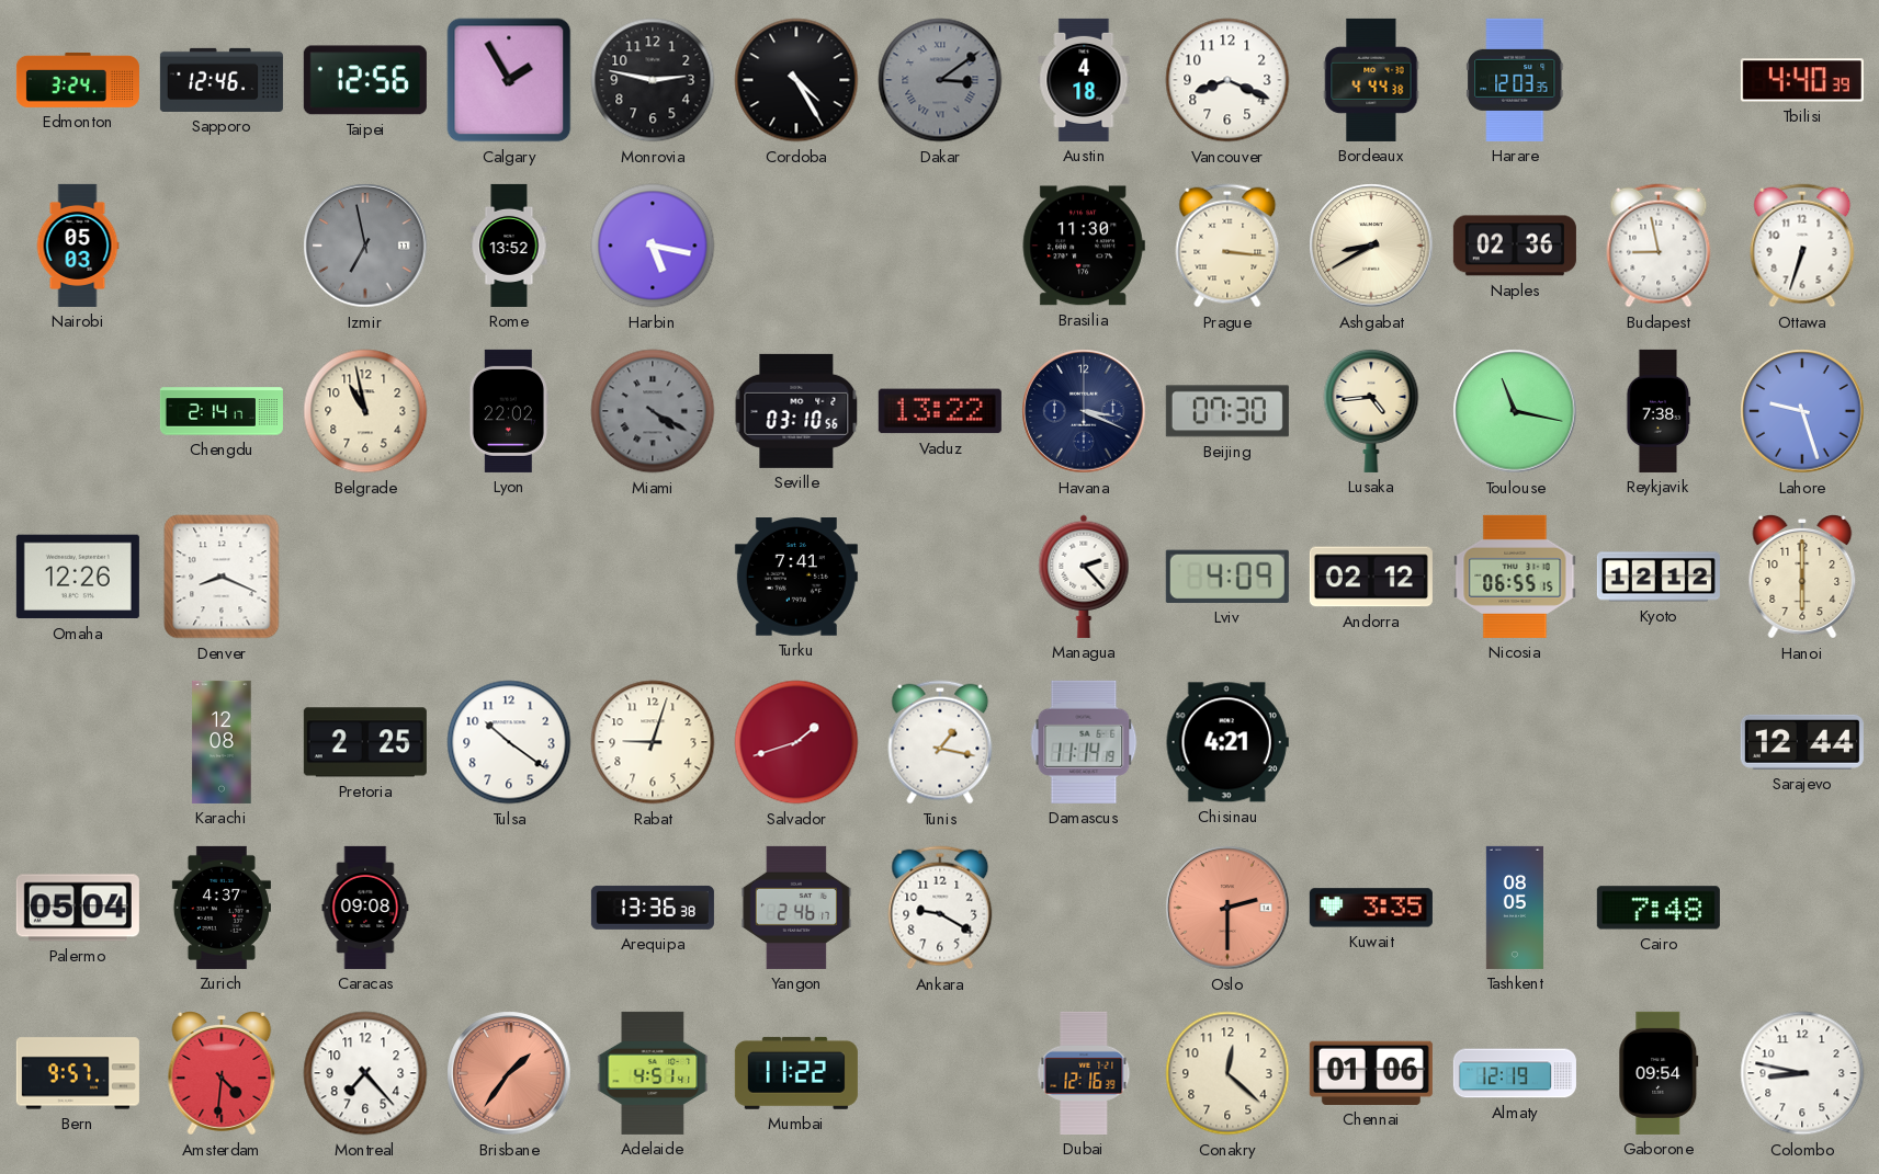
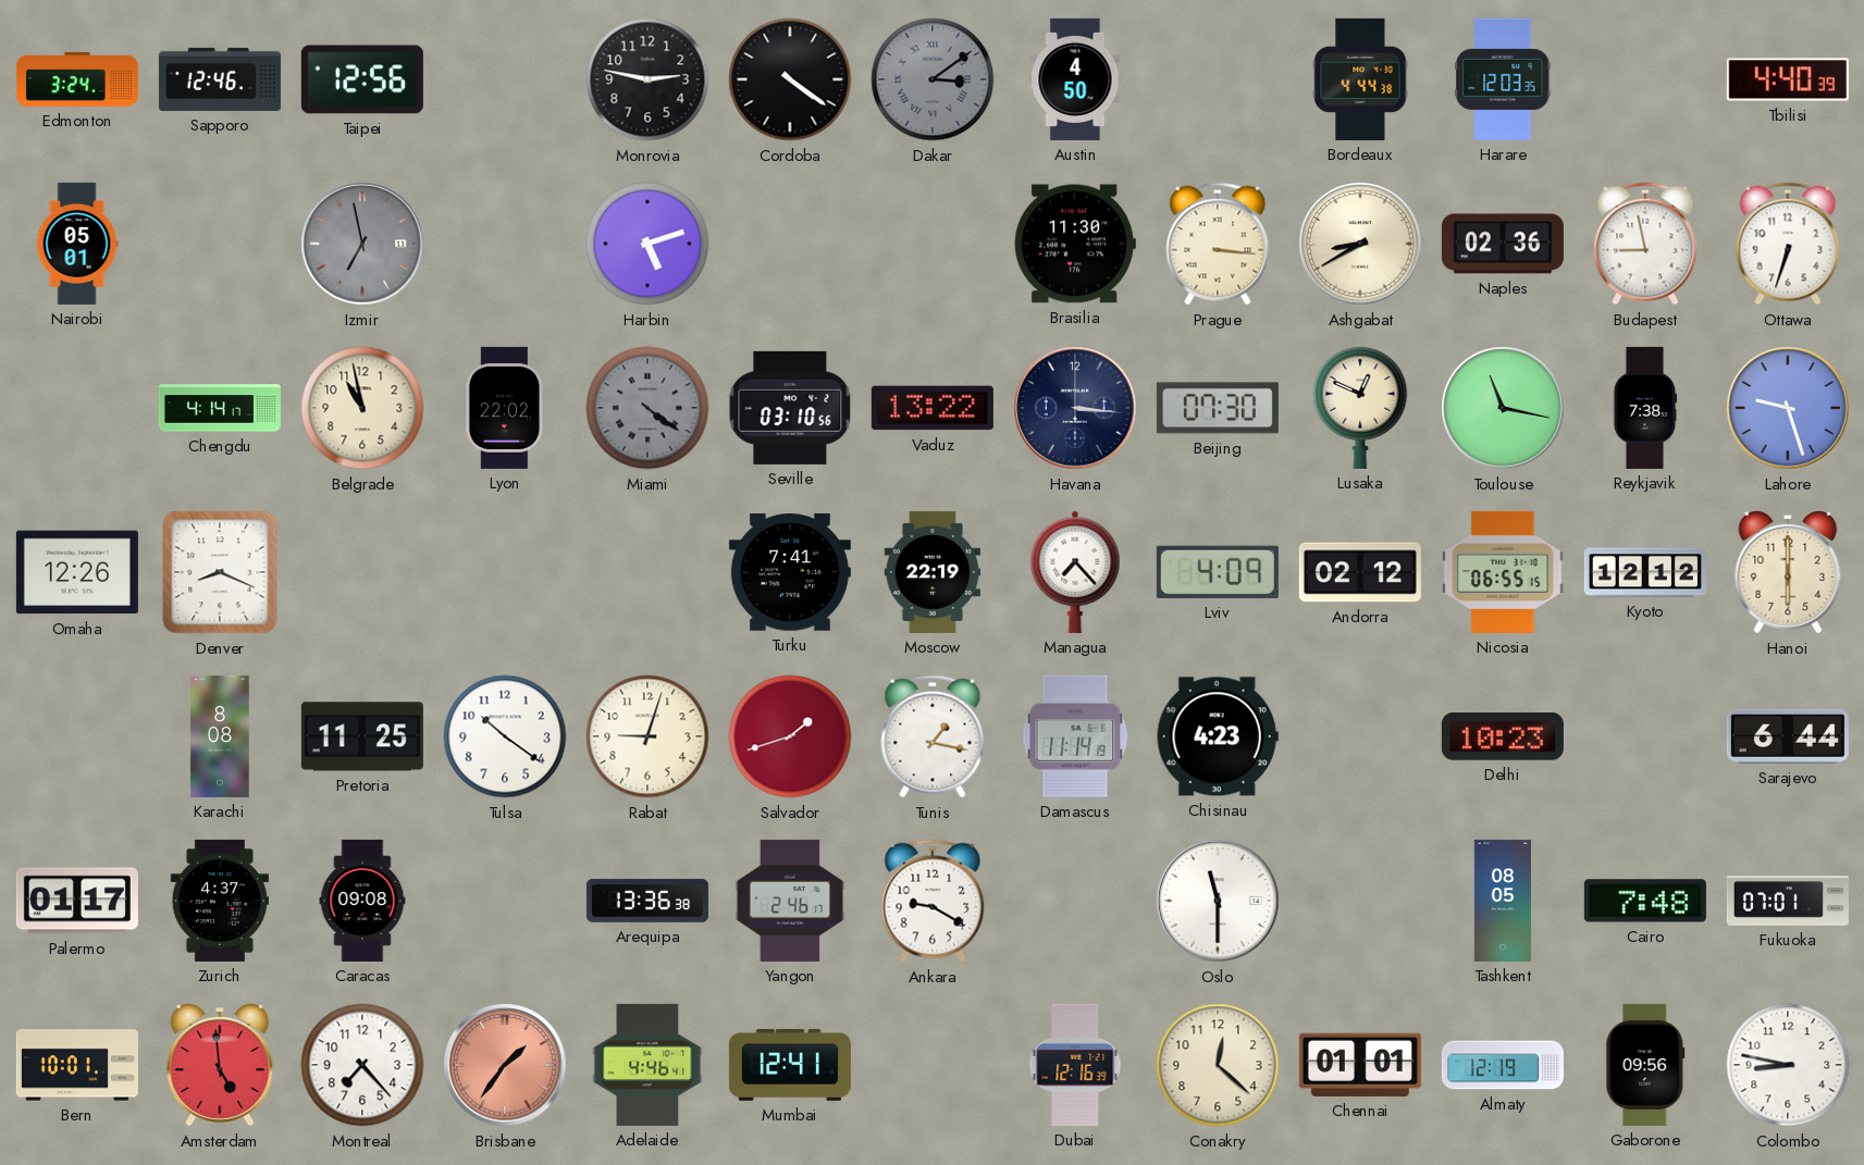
Calgary: 1:55 -> none (509, 80)
Cordoba: 4:25 -> 4:21 (790, 79)
Austin: 4:18 -> 4:50 (1075, 79)
Vancouver: 8:19 -> none (1227, 80)
Nairobi: 05:03 -> 05:01 (77, 244)
Rome: 13:52 -> none (509, 246)
Harbin: 5:17 -> 5:12 (647, 244)
Chengdu: 2:14 -> 4:14 (220, 408)
Miami: 4:20 -> 4:21 (647, 408)
Havana: 3:19 -> 3:16 (1075, 408)
Lusaka: 4:44 -> 12:49 (1360, 407)
Moscow: none -> 22:19 (933, 572)
Managua: 2:23 -> 7:23 (1075, 572)
Karachi: 12:08 -> 8:08 (220, 736)
Pretoria: 2:25 -> 11:25 (362, 736)
Chisinau: 4:21 -> 4:23 (1218, 736)
Delhi: none -> 10:23 (1503, 736)
Sarajevo: 12:44 -> 6:44 (1788, 736)
Palermo: 05:04 -> 01:17 (77, 901)
Oslo: 2:30 -> 11:30 (1218, 901)
Oslo dial: salmon -> white (1218, 901)
Kuwait: 3:35 -> none (1371, 908)
Fukuoka: none -> 07:01 (1788, 901)
Bern: 9:57 -> 10:01 (77, 1065)
Amsterdam: 4:31 -> 4:59 (220, 1066)
Adelaide: 4:51 -> 4:46 (647, 1065)
Mumbai: 11:22 -> 12:41 (790, 1065)
Chennai: 01:06 -> 01:01 (1360, 1065)
Gaborone: 09:54 -> 09:56 (1645, 1065)
